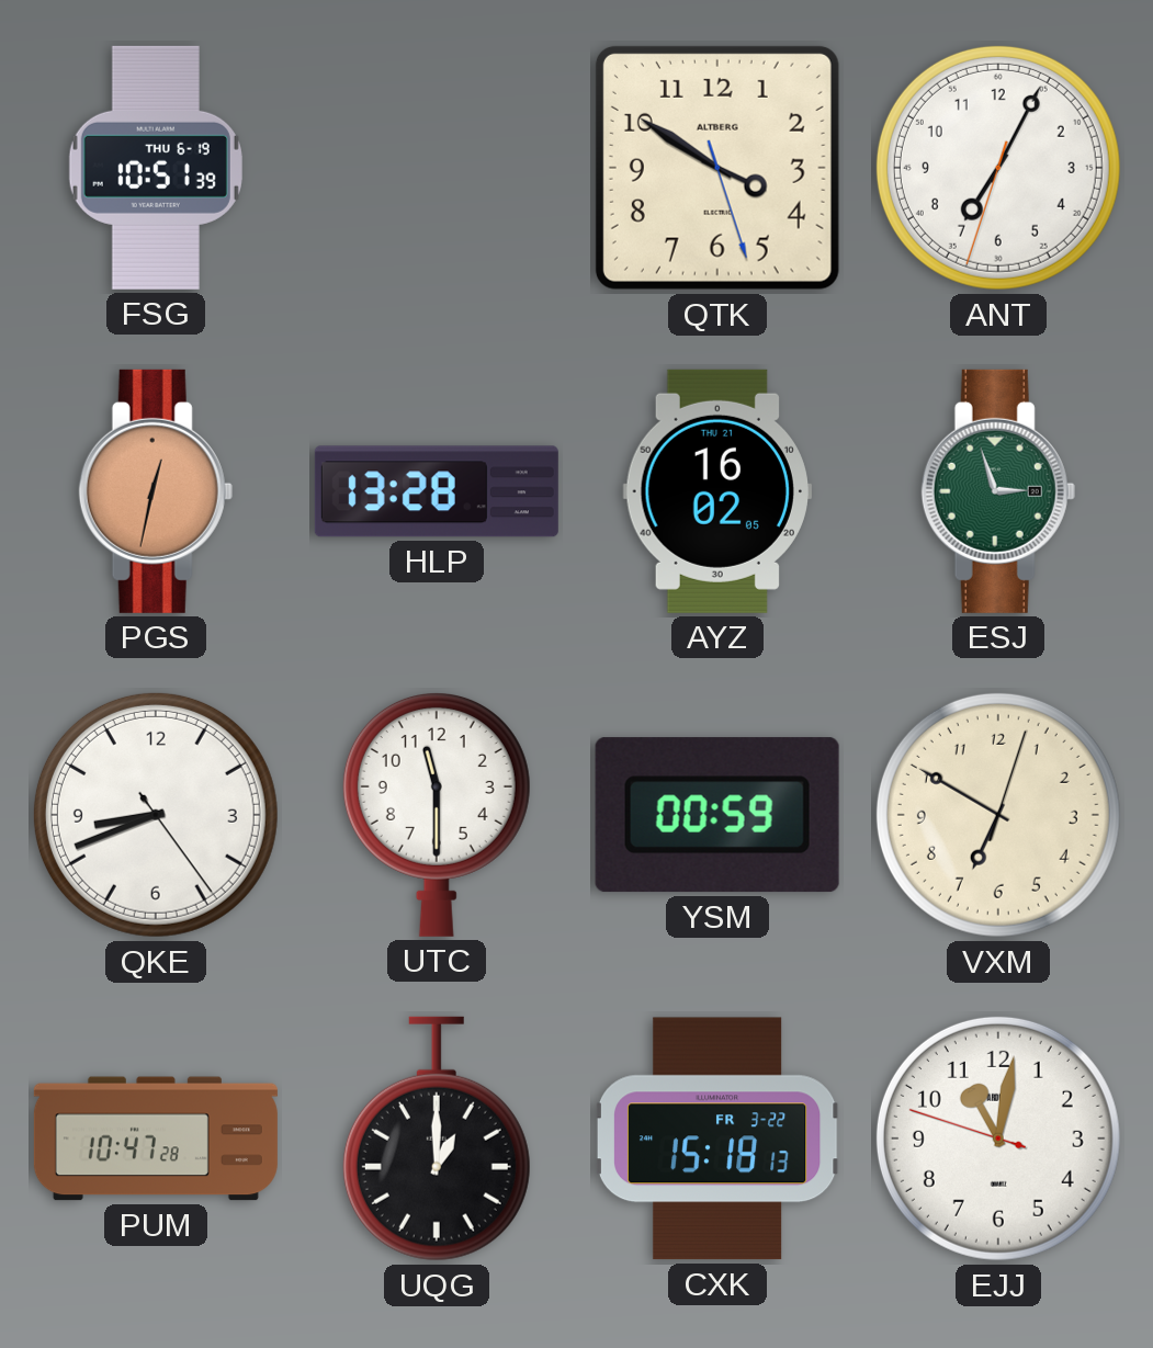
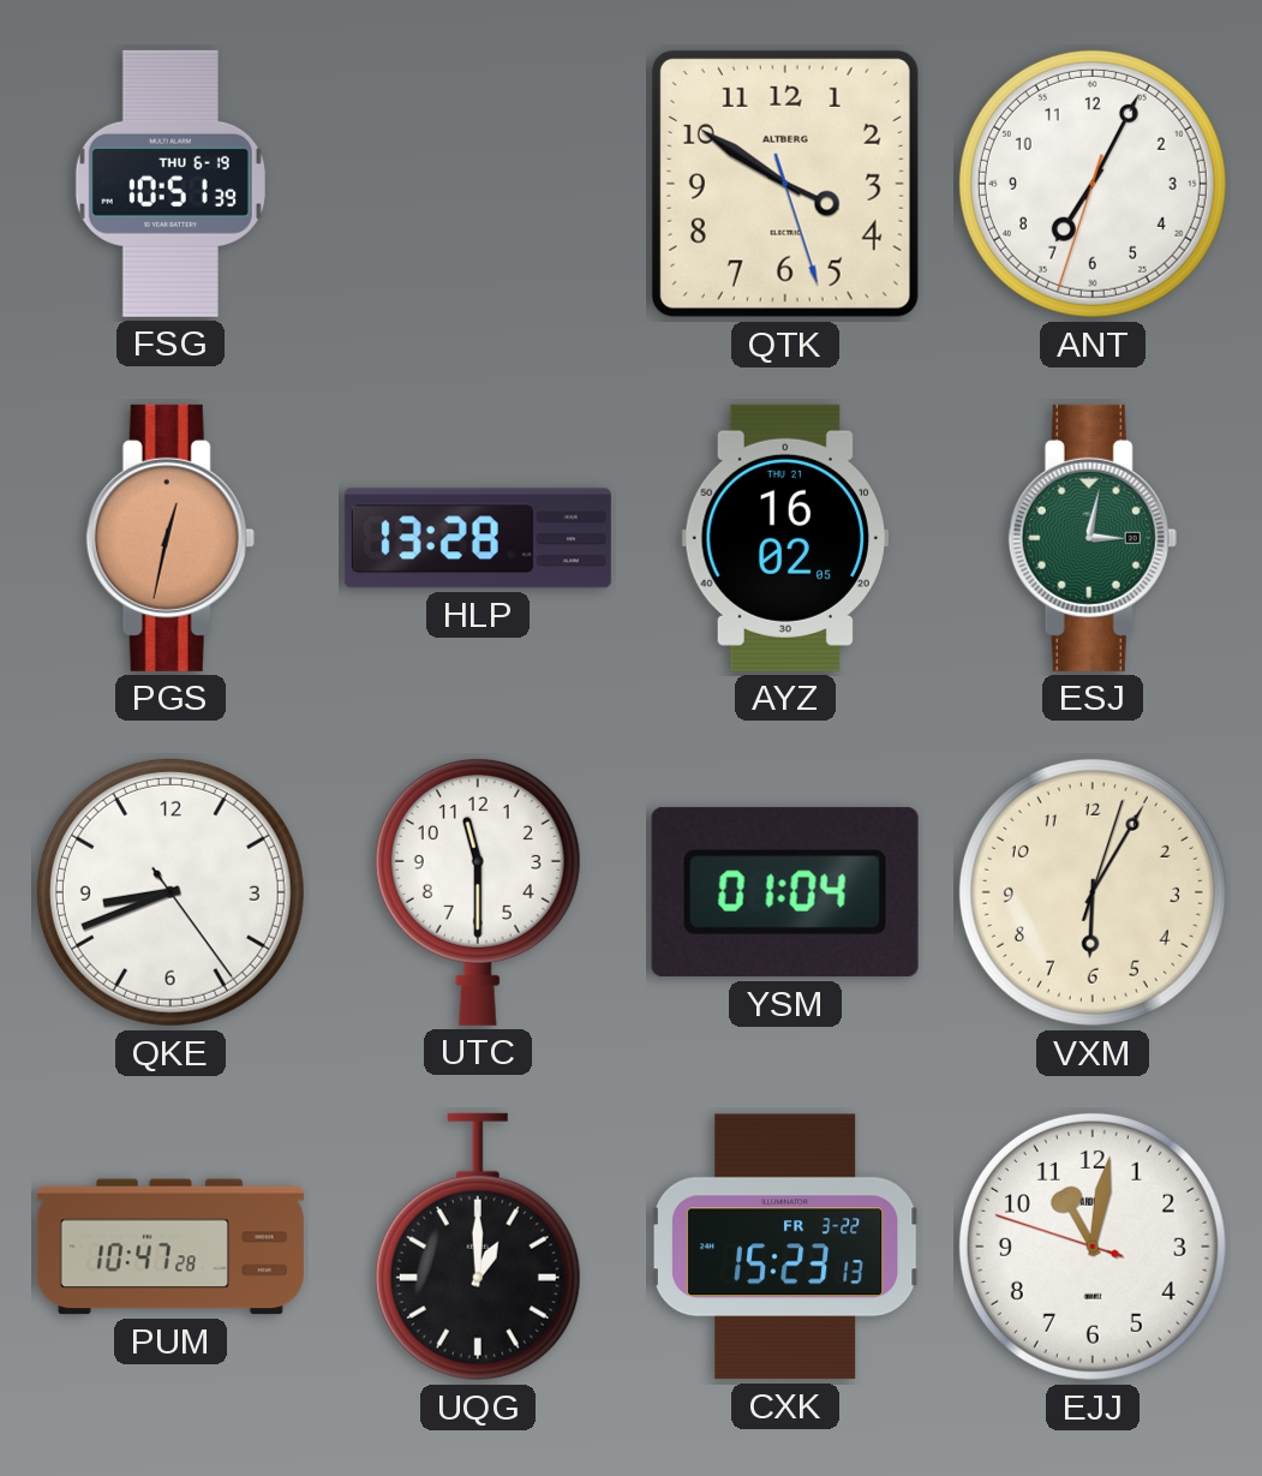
ESJ: 2:57 -> 3:02 (1093, 538)
YSM: 00:59 -> 01:04 (785, 892)
VXM: 6:50 -> 6:05 (1093, 892)
CXK: 15:18 -> 15:23 (785, 1247)
